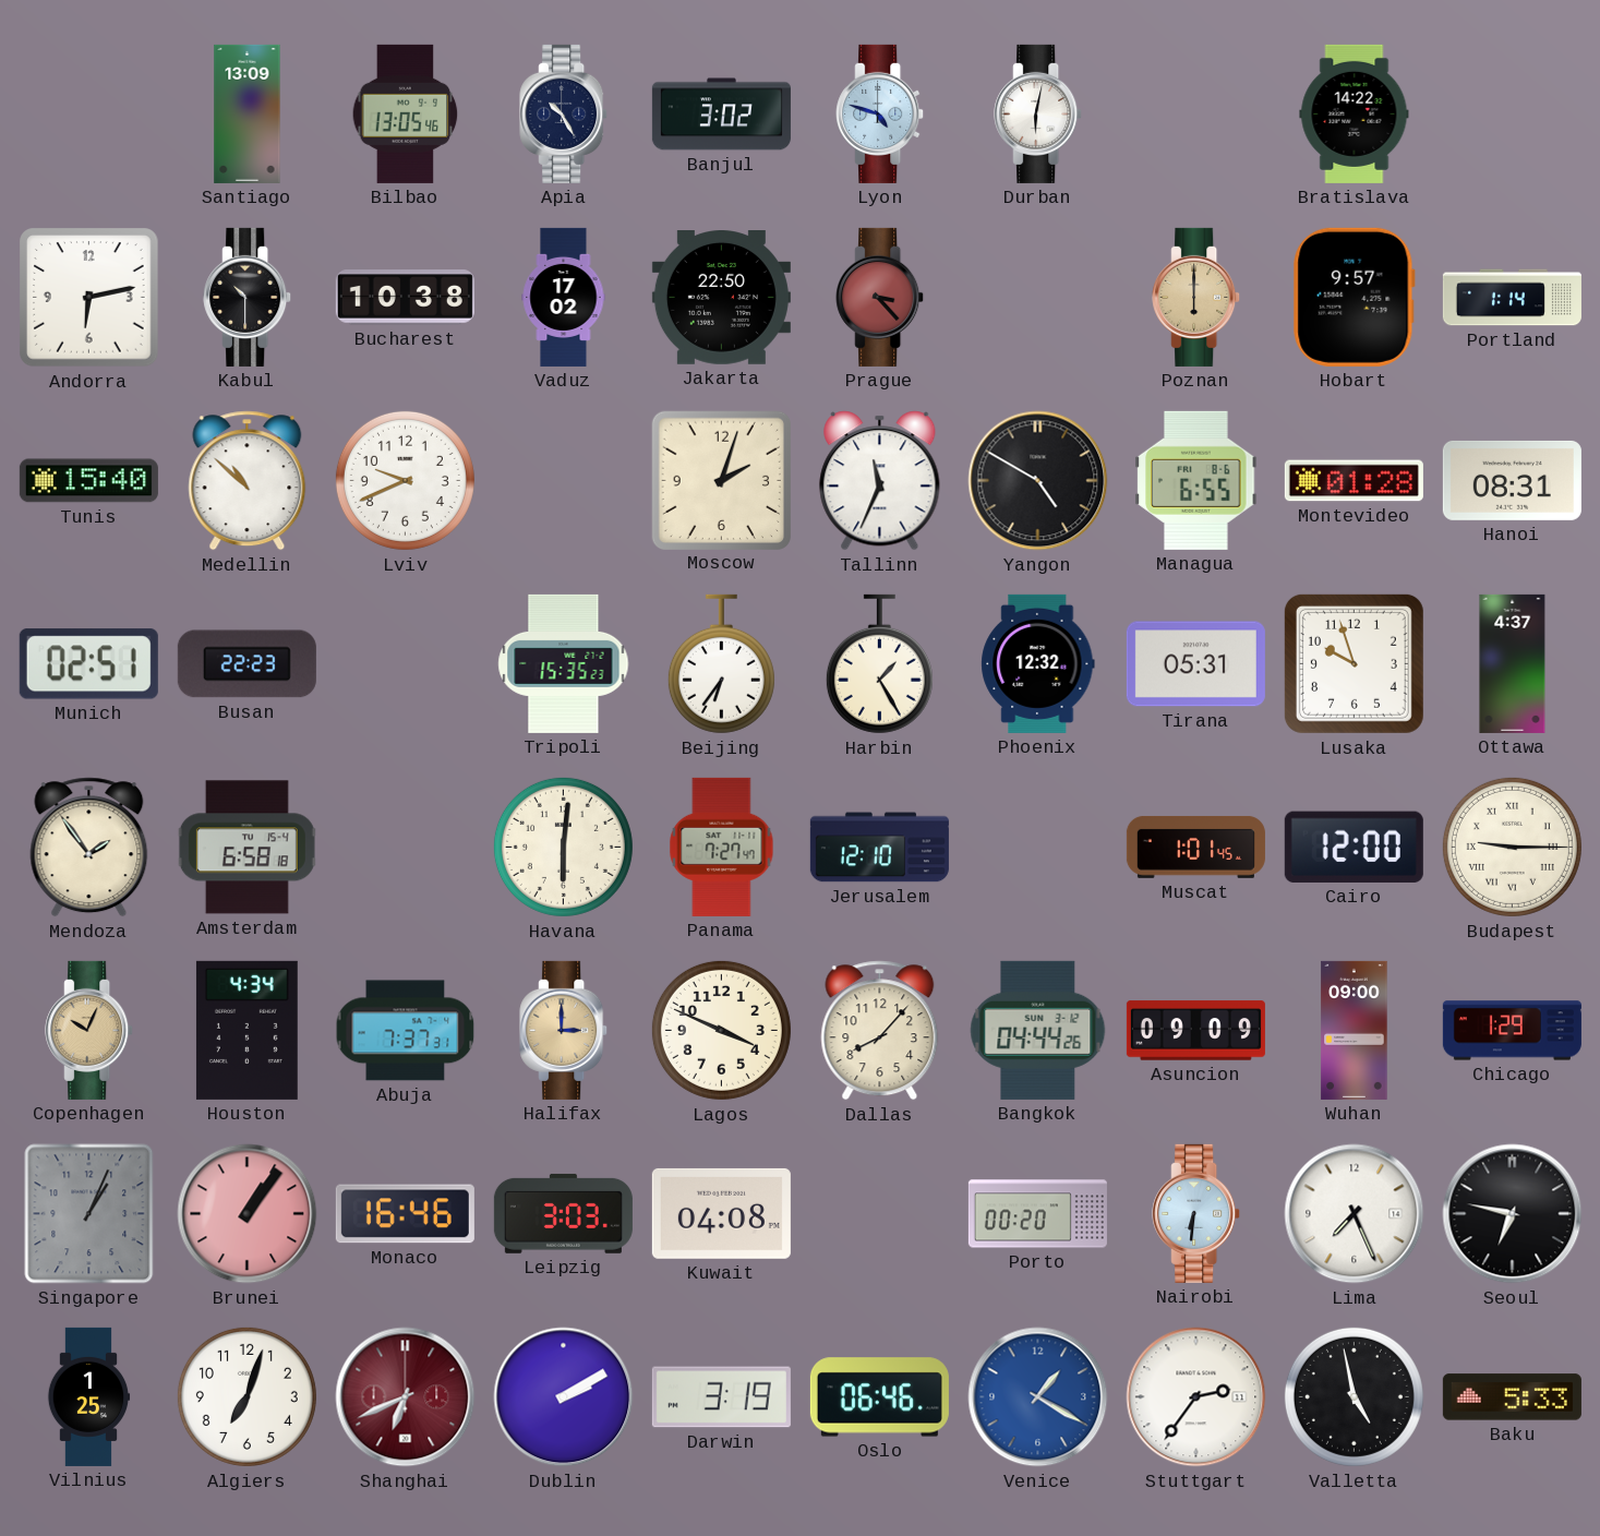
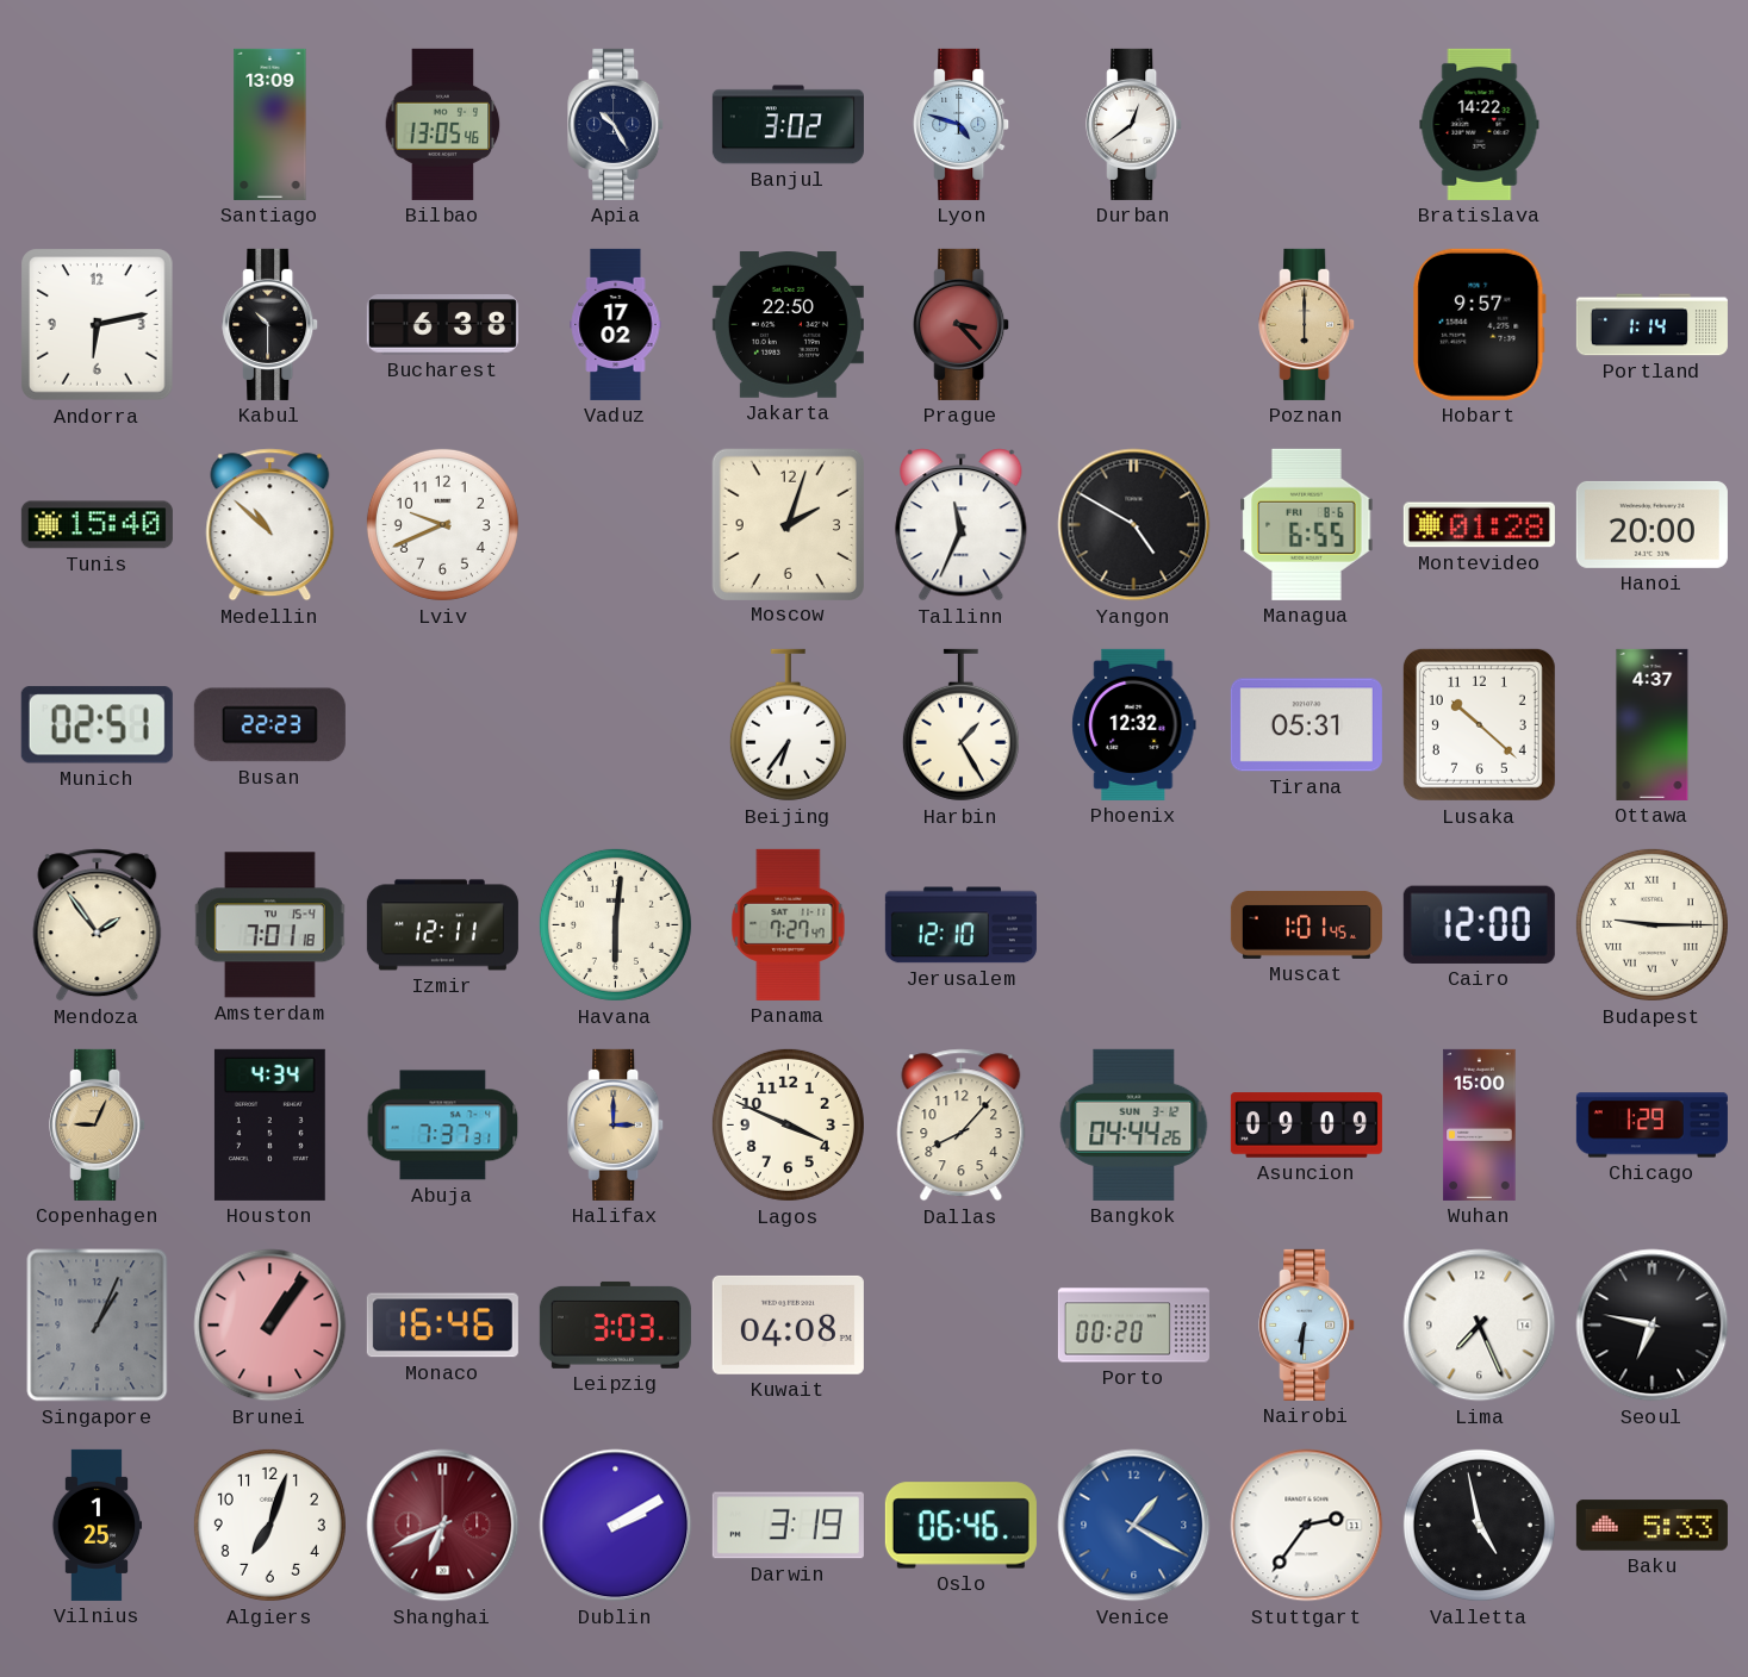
Durban: 6:02 -> 12:39 (1134, 124)
Bucharest: 10:38 -> 6:38 (442, 325)
Hanoi: 08:31 -> 20:00 (1651, 524)
Tripoli: 15:35 -> none (564, 663)
Lusaka: 9:57 -> 10:22 (1479, 724)
Amsterdam: 6:58 -> 7:01 (269, 925)
Izmir: none -> 12:11 (442, 925)
Copenhagen: 10:04 -> 9:04 (98, 1124)
Wuhan: 09:00 -> 15:00 (1480, 1124)
